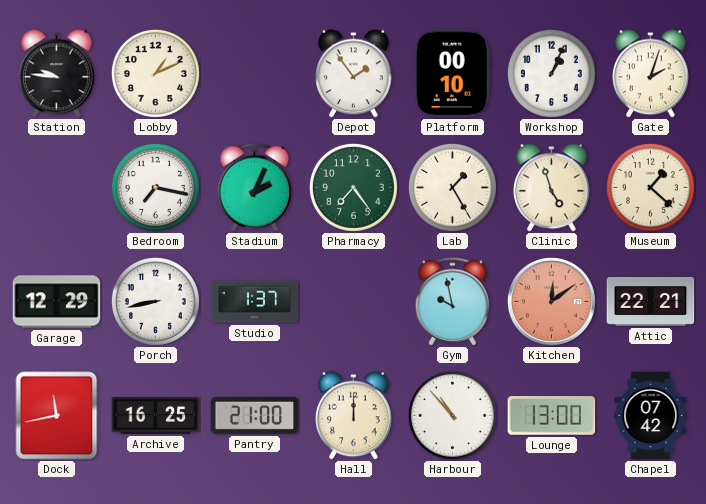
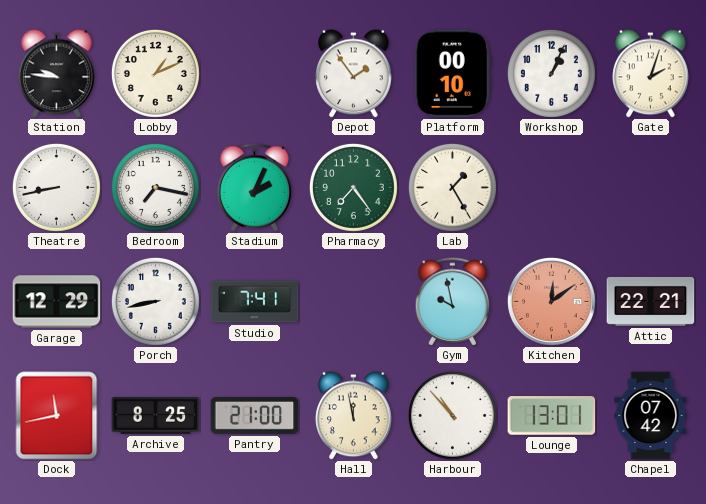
Theatre: none -> 8:43 (56, 187)
Clinic: 4:57 -> none (552, 188)
Museum: 1:22 -> none (650, 187)
Studio: 1:37 -> 7:41 (255, 302)
Archive: 16:25 -> 8:25 (156, 416)
Hall: 12:00 -> 11:58 (354, 416)
Lounge: 13:00 -> 13:01 (552, 416)
